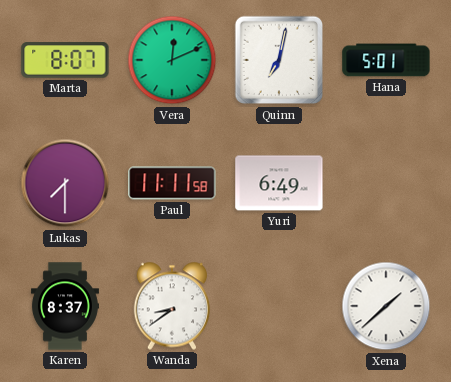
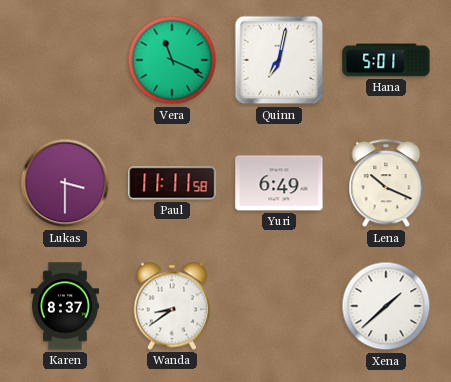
Marta: 8:07 -> none (65, 60)
Vera: 12:11 -> 11:19 (172, 60)
Lukas: 7:30 -> 3:30 (65, 183)
Lena: none -> 10:19 (386, 184)
